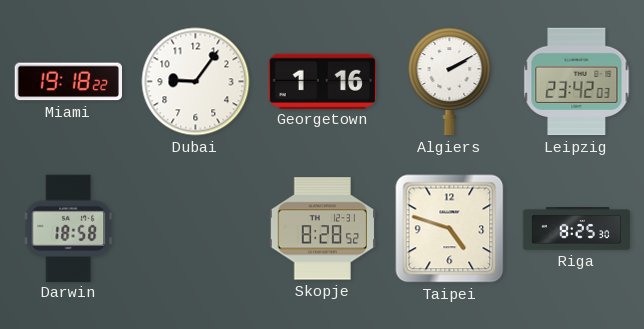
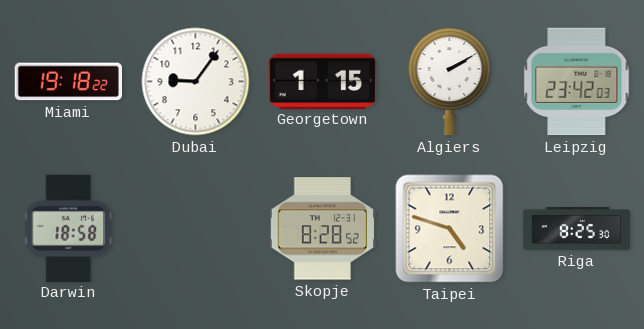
Georgetown: 1:16 -> 1:15 (322, 81)
